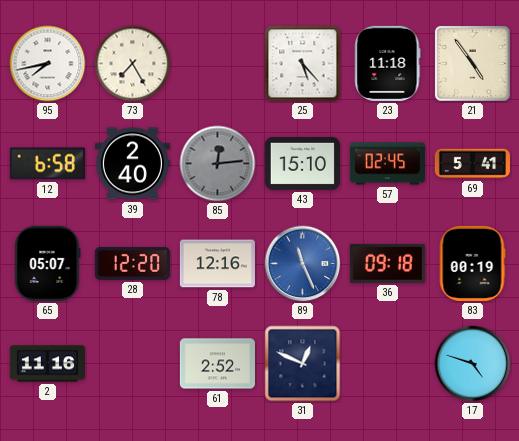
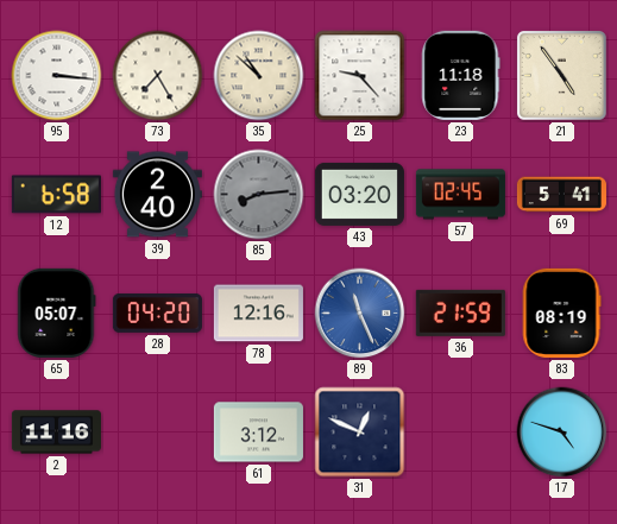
95: 7:43 -> 3:16 (57, 76)
35: none -> 10:52 (259, 76)
25: 5:23 -> 9:23 (360, 76)
85: 12:14 -> 8:14 (259, 195)
43: 15:10 -> 03:20 (359, 194)
28: 12:20 -> 04:20 (157, 312)
36: 09:18 -> 21:59 (460, 312)
83: 00:19 -> 08:19 (561, 312)
61: 2:52 -> 3:12 (258, 433)
